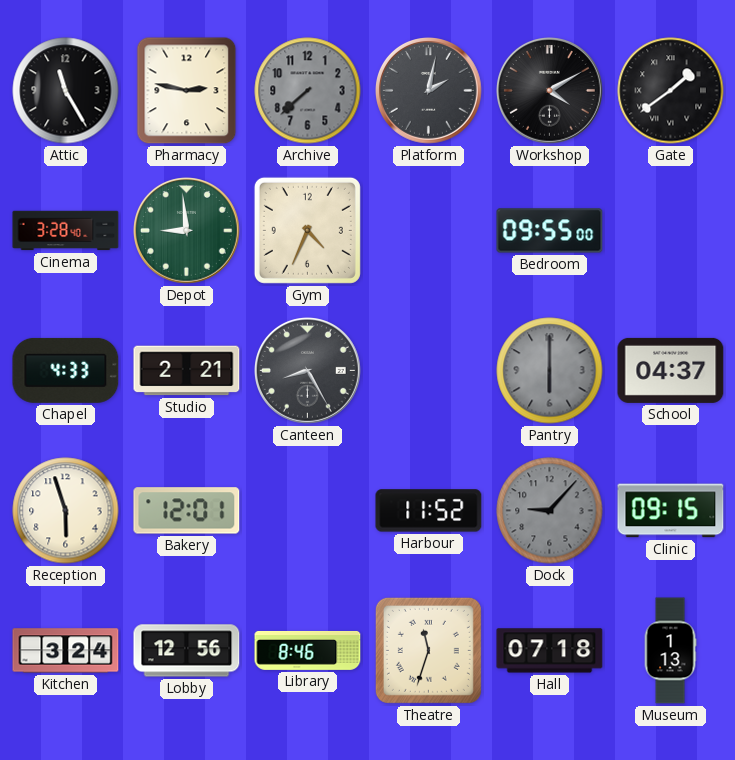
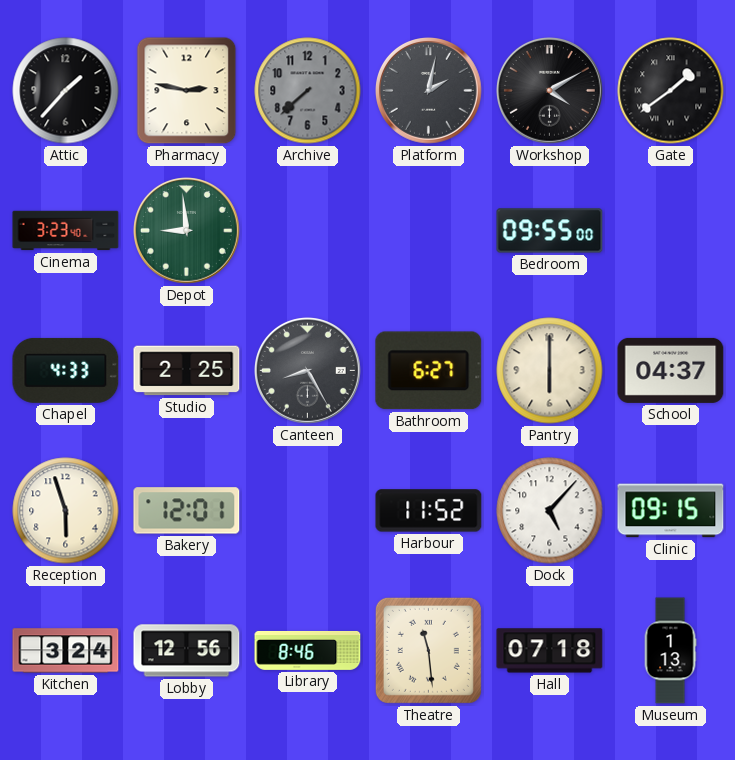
Attic: 11:25 -> 1:37 (66, 91)
Cinema: 3:28 -> 3:23 (66, 231)
Gym: 4:34 -> none (307, 230)
Studio: 2:21 -> 2:25 (187, 371)
Bathroom: none -> 6:27 (429, 371)
Pantry dial: grey -> cream (550, 371)
Dock: 9:07 -> 5:07 (550, 511)
Dock dial: grey -> white (550, 511)
Theatre: 11:33 -> 11:29 (428, 650)
